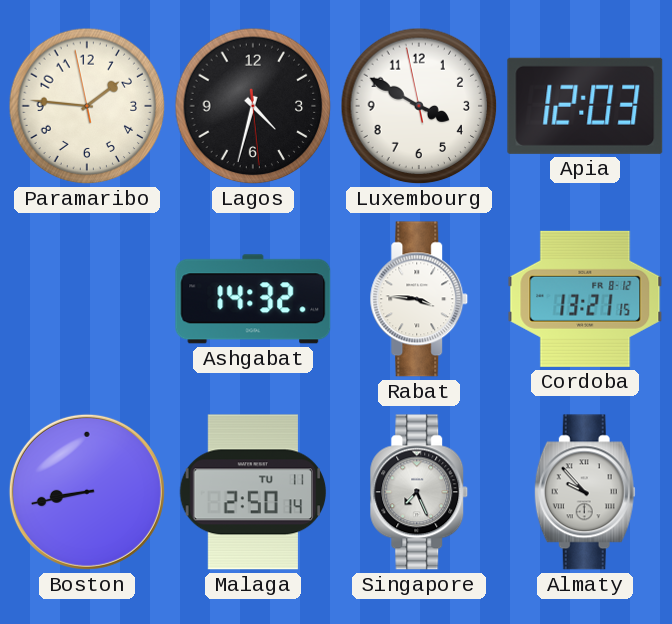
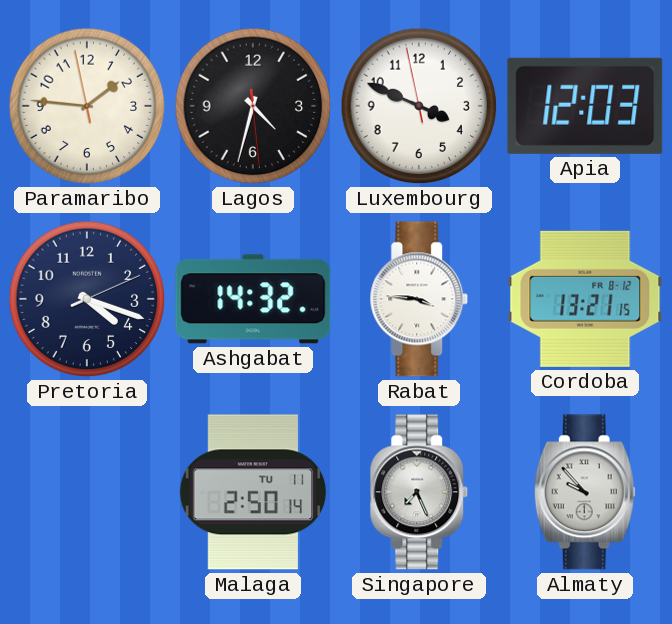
Luxembourg: 3:49 -> 3:48 (419, 106)
Pretoria: none -> 4:18 (87, 299)
Boston: 8:43 -> none (87, 492)
